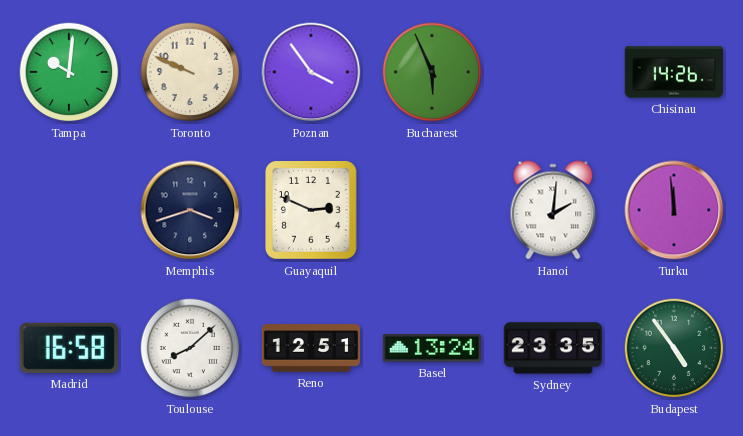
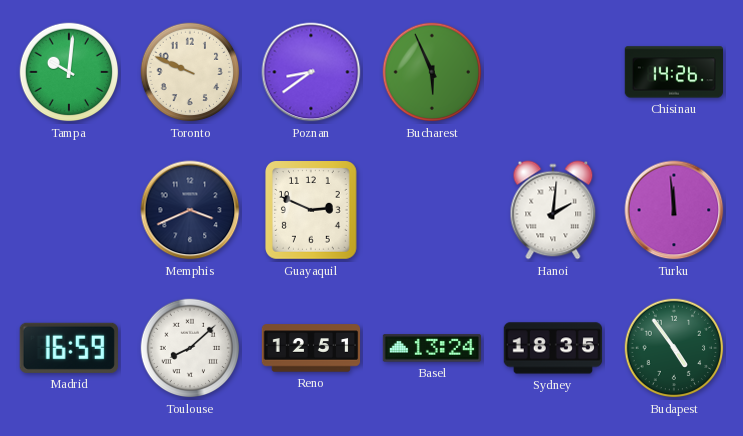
Poznan: 3:54 -> 8:39 (311, 72)
Memphis: 3:42 -> 3:41 (190, 210)
Madrid: 16:58 -> 16:59 (69, 348)
Sydney: 23:35 -> 18:35 (552, 348)
